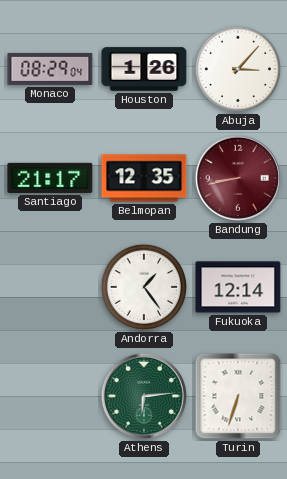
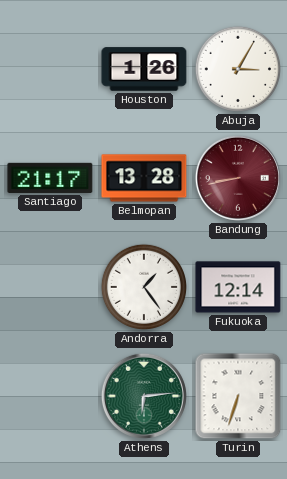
Monaco: 08:29 -> none (50, 69)
Abuja: 3:07 -> 3:05 (238, 69)
Belmopan: 12:35 -> 13:28 (144, 178)
